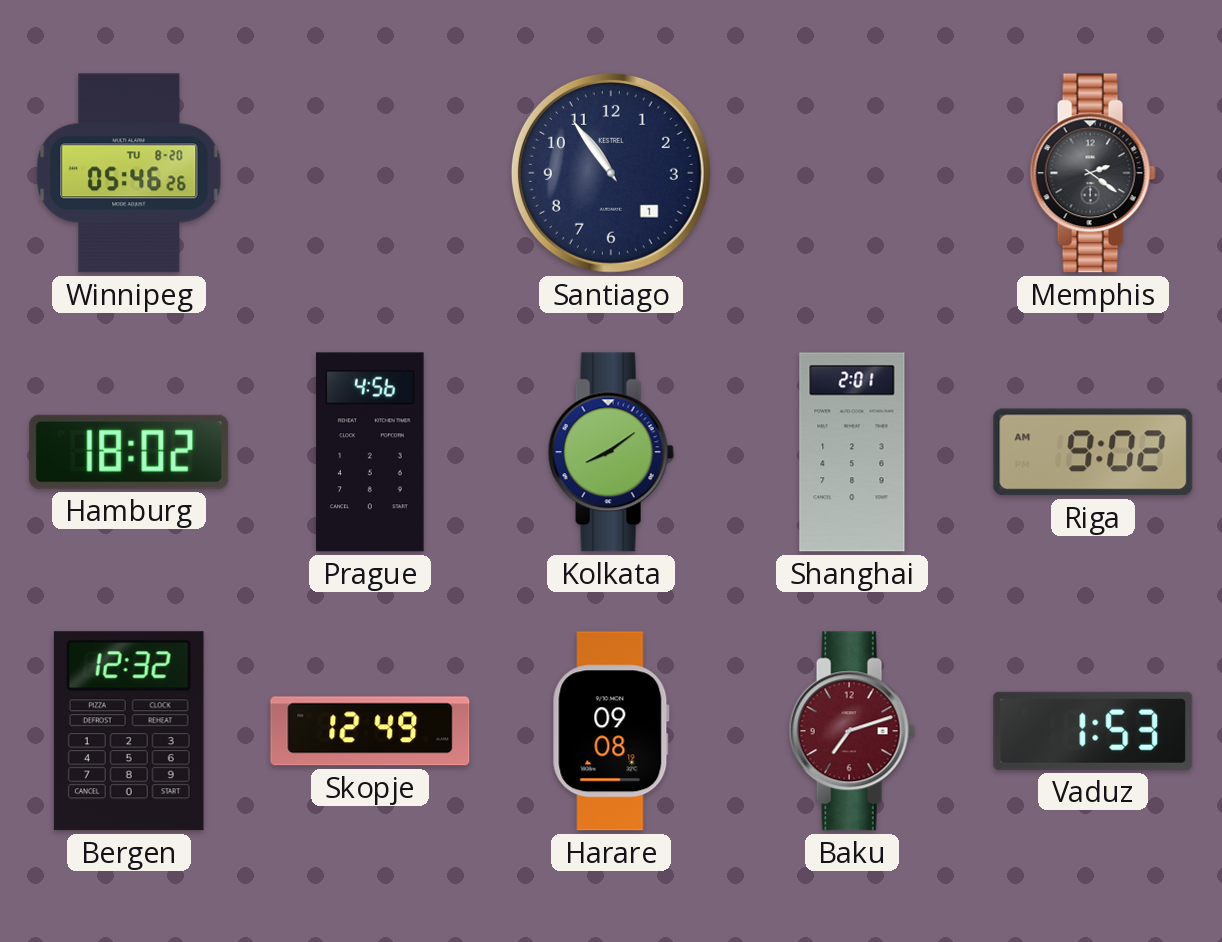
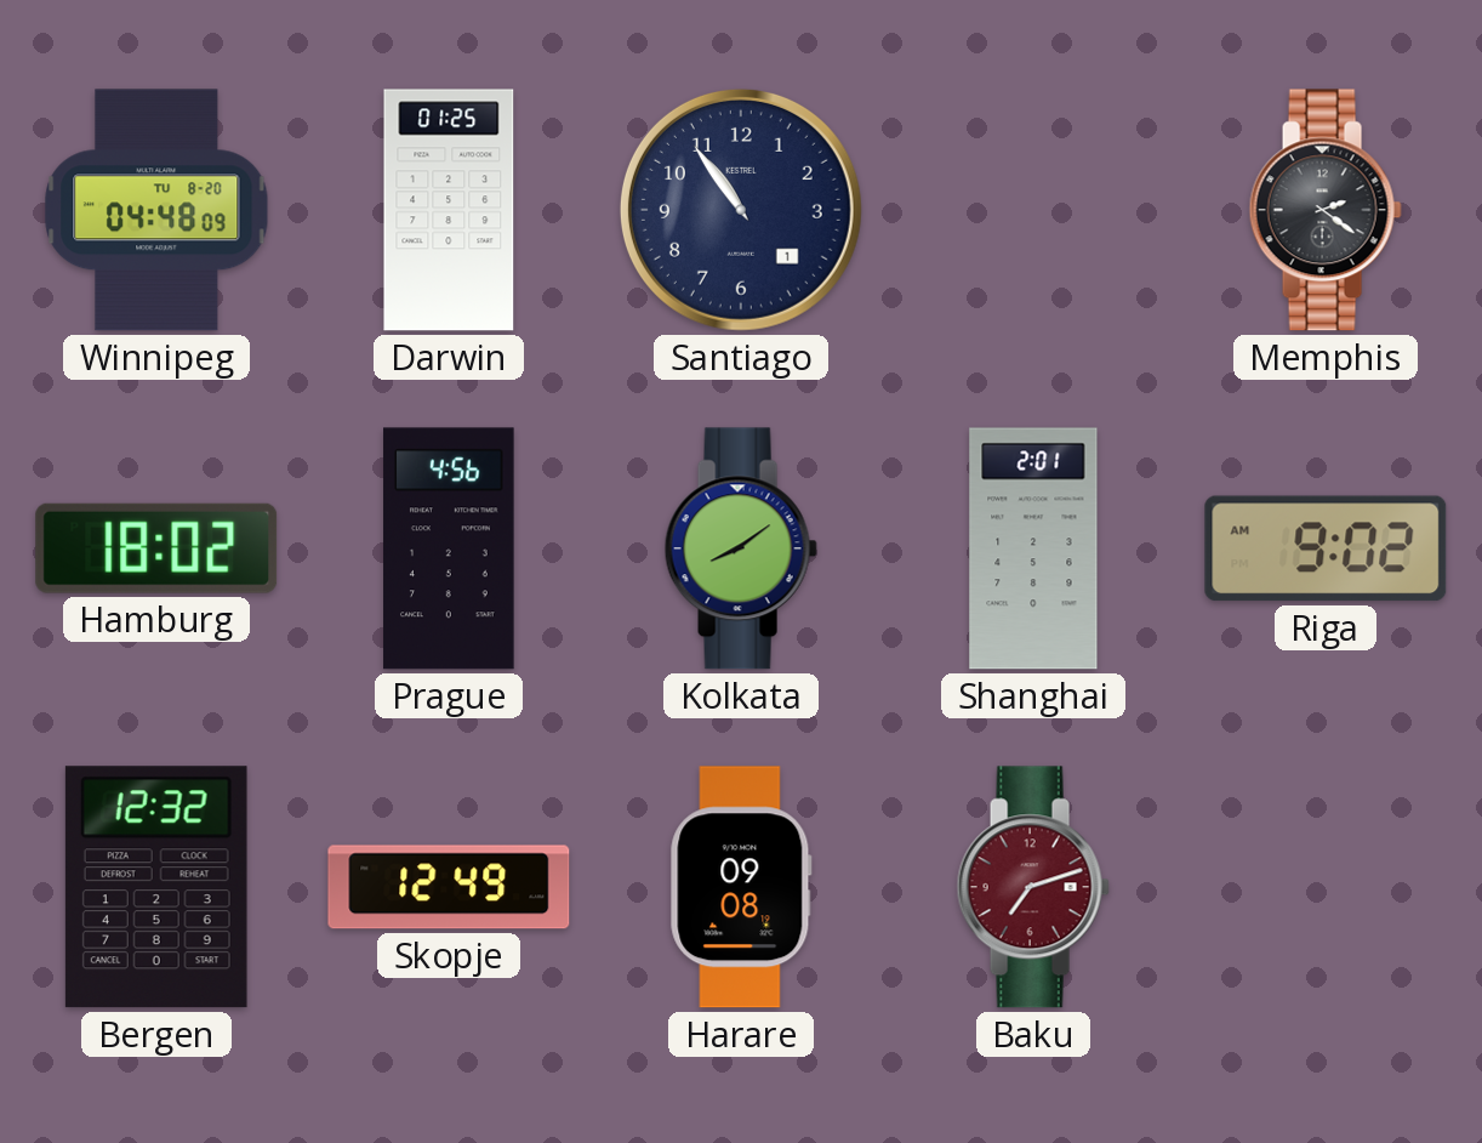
Winnipeg: 05:46 -> 04:48 (156, 210)
Darwin: none -> 01:25 (449, 210)
Vaduz: 1:53 -> none (1093, 731)
